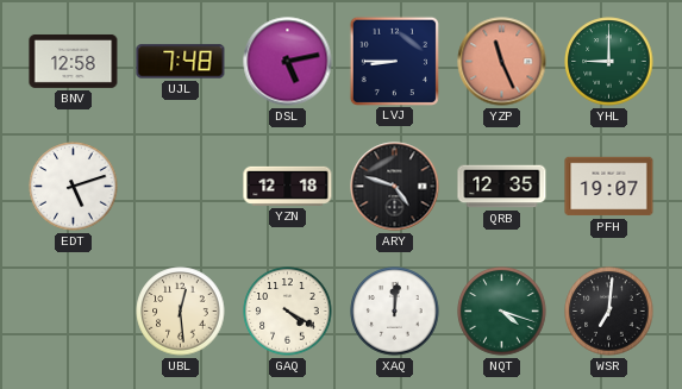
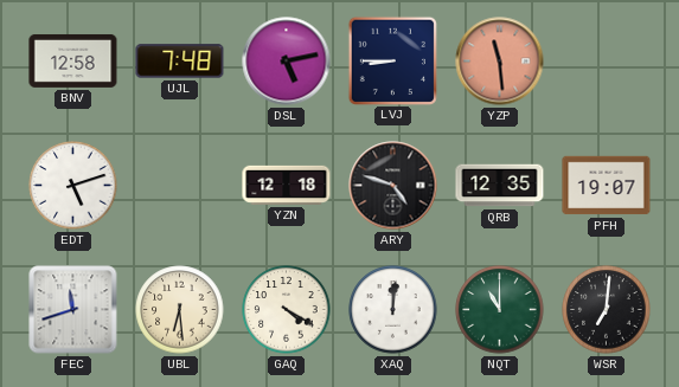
YZP: 11:26 -> 11:29 (500, 62)
YHL: 9:00 -> none (609, 62)
FEC: none -> 11:42 (73, 310)
UBL: 12:29 -> 6:29 (180, 310)
NQT: 4:18 -> 11:00 (500, 310)
